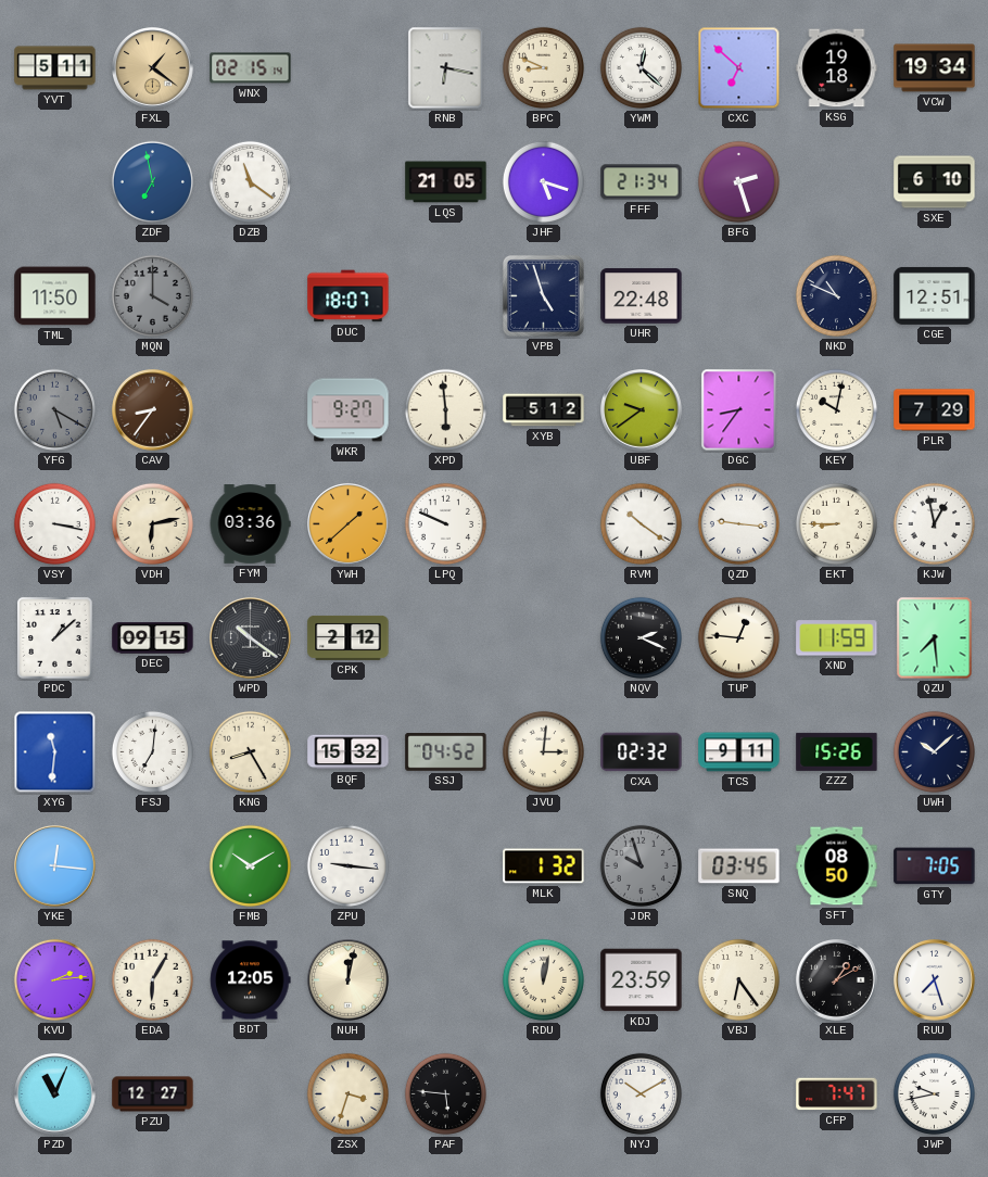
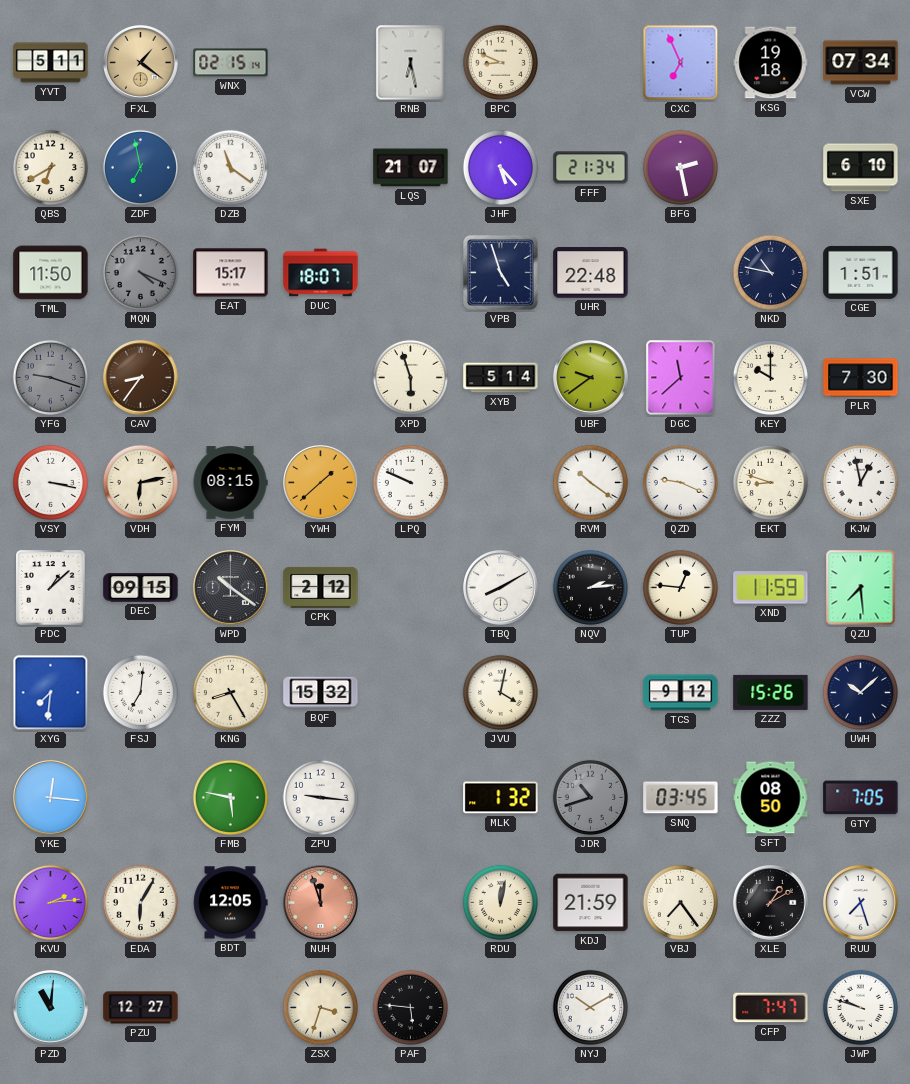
RNB: 6:17 -> 6:28 (411, 63)
YWM: 12:22 -> none (641, 67)
CXC: 6:52 -> 6:56 (681, 63)
VCW: 19:34 -> 07:34 (861, 63)
QBS: none -> 6:40 (50, 167)
LQS: 21:05 -> 21:07 (411, 168)
JHF: 5:18 -> 5:23 (500, 167)
BFG: 2:27 -> 2:28 (680, 167)
MQN: 4:00 -> 4:19 (140, 272)
EAT: none -> 15:17 (231, 273)
NKD: 10:49 -> 10:47 (770, 272)
CGE: 12:51 -> 1:51 (861, 272)
YFG: 5:20 -> 9:18 (50, 377)
WKR: 9:27 -> none (349, 410)
XPD: 5:59 -> 5:57 (410, 377)
XYB: 5:12 -> 5:14 (501, 378)
DGC: 8:36 -> 11:38 (681, 378)
KEY: 10:02 -> 10:00 (770, 377)
PLR: 7:29 -> 7:30 (861, 378)
FYM: 03:36 -> 08:15 (230, 483)
QZD: 9:16 -> 9:19 (680, 482)
EKT: 8:45 -> 8:48 (770, 482)
TBQ: none -> 8:10 (501, 588)
NQV: 2:19 -> 2:14 (590, 587)
XYG: 11:31 -> 7:31 (51, 693)
SSJ: 04:52 -> none (446, 752)
JVU: 3:01 -> 4:02 (500, 692)
CXA: 02:32 -> none (642, 752)
TCS: 9:11 -> 9:12 (681, 693)
FMB: 10:10 -> 5:47 (230, 797)
JDR: 9:57 -> 10:42 (590, 797)
NUH: 12:02 -> 11:57 (321, 903)
NUH dial: cream -> salmon (321, 903)
KDJ: 23:59 -> 21:59 (591, 903)
VBJ: 6:24 -> 7:24 (680, 902)
PZD: 11:04 -> 11:01 (51, 1008)
JWP: 9:43 -> 9:48 (860, 1007)
